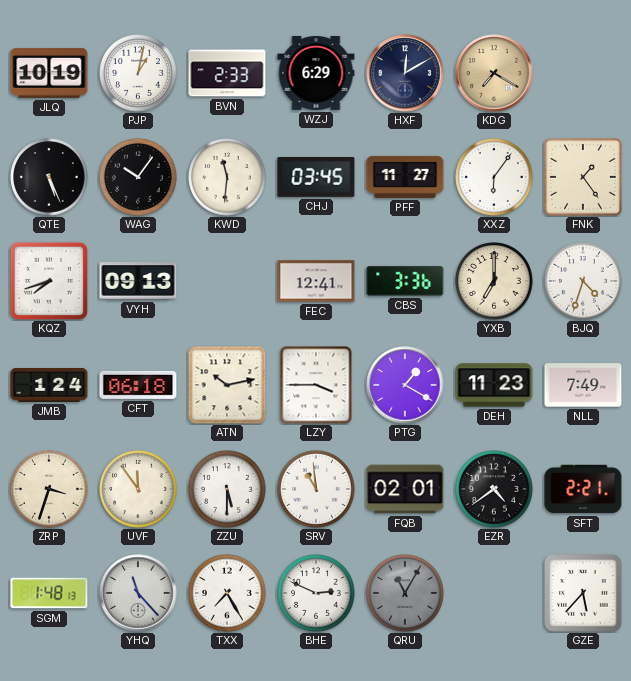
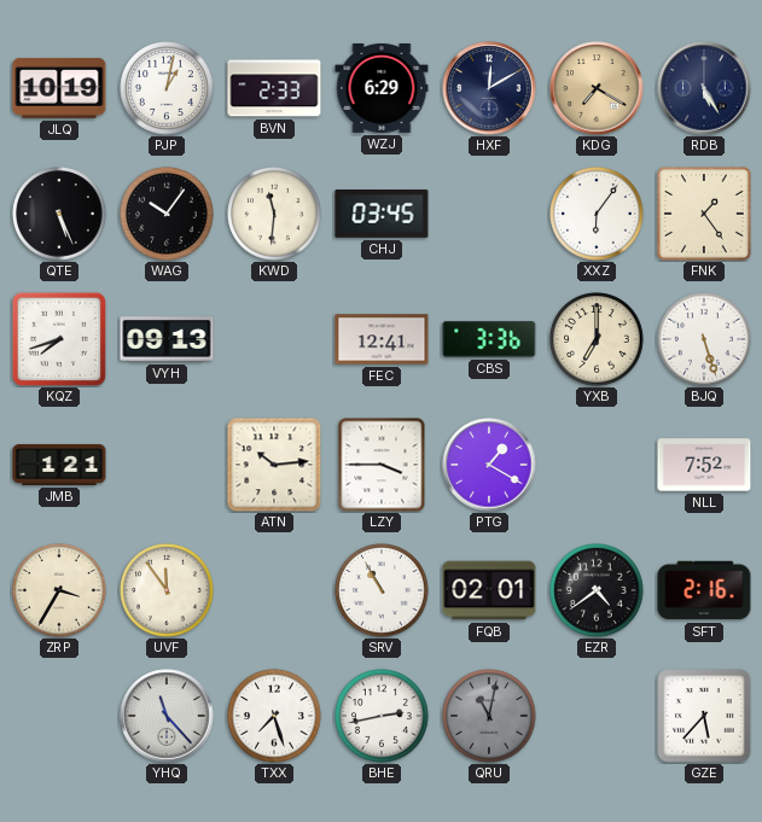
RDB: none -> 5:25 (704, 88)
PFF: 11:27 -> none (405, 177)
BJQ: 4:33 -> 5:27 (704, 339)
JMB: 1:24 -> 1:21 (59, 465)
CFT: 06:18 -> none (138, 385)
ATN: 10:13 -> 10:14 (274, 465)
DEH: 11:23 -> none (494, 385)
NLL: 7:49 -> 7:52 (704, 465)
ZRP: 3:33 -> 3:35 (59, 590)
ZZU: 5:30 -> none (227, 489)
SRV: 10:59 -> 10:55 (382, 590)
SFT: 2:21 -> 2:16 (704, 590)
SGM: 1:48 -> none (49, 593)
TXX: 7:25 -> 7:27 (274, 716)
BHE: 2:49 -> 2:43 (382, 716)
QRU: 11:05 -> 11:02 (489, 716)
